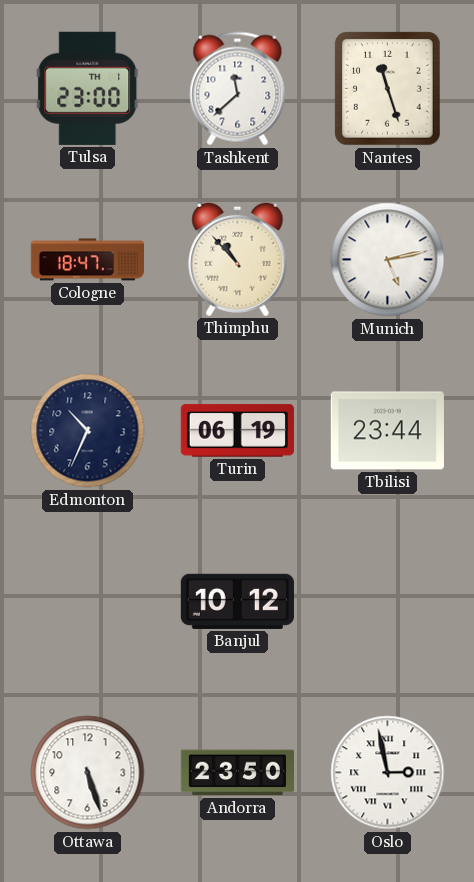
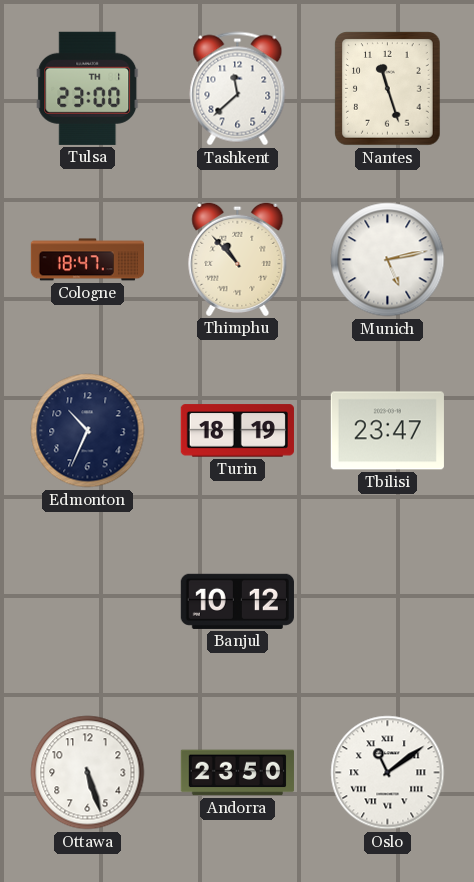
Turin: 06:19 -> 18:19 (237, 431)
Tbilisi: 23:44 -> 23:47 (387, 431)
Oslo: 2:58 -> 11:09 (388, 773)
